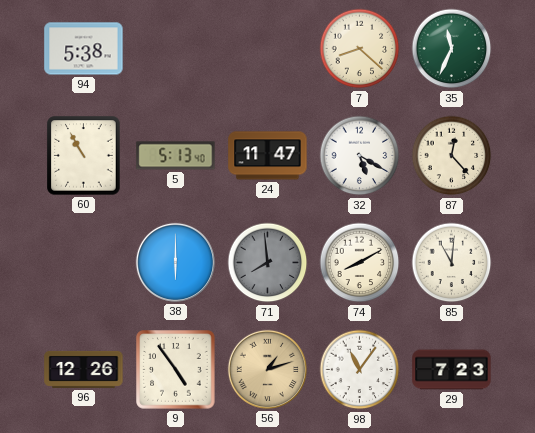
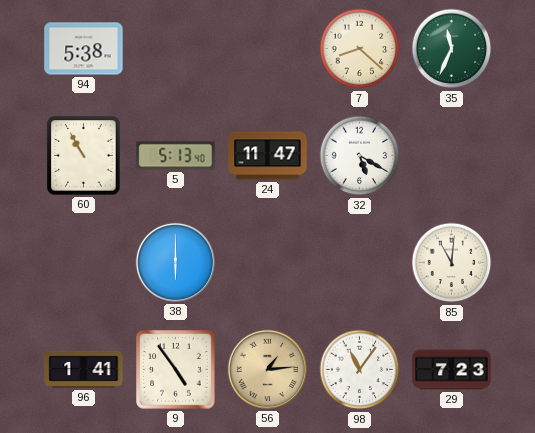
87: 12:23 -> none (452, 156)
71: 7:59 -> none (268, 263)
74: 8:10 -> none (360, 263)
96: 12:26 -> 1:41 (84, 369)
56: 1:12 -> 1:14 (267, 369)
